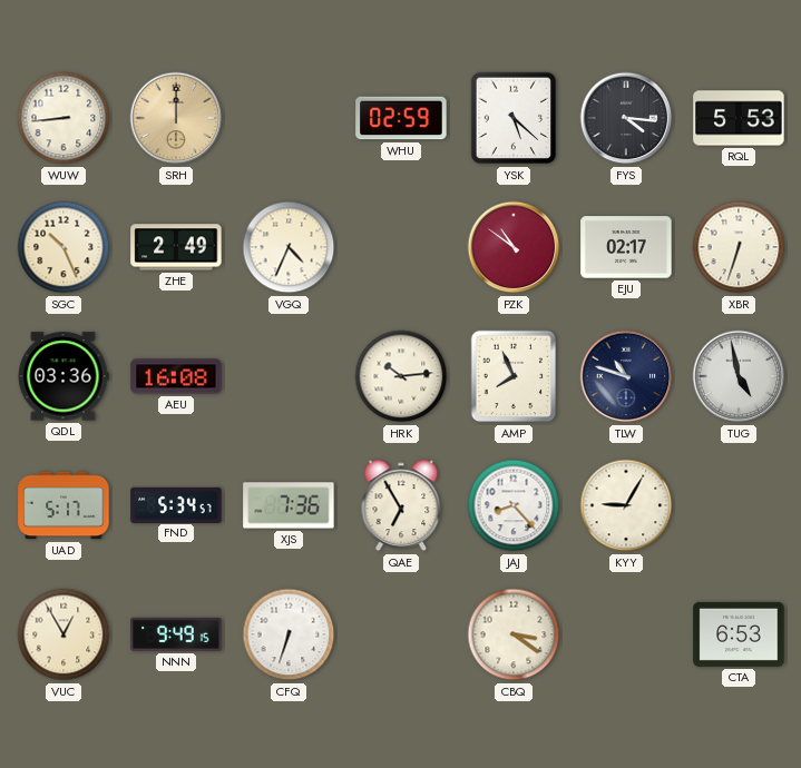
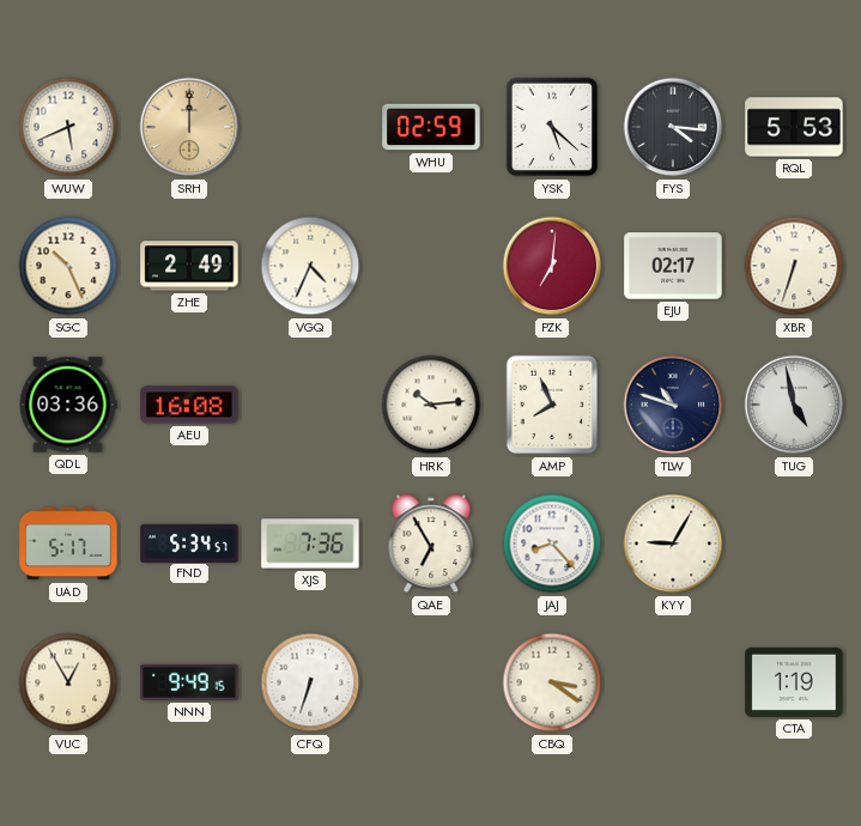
WUW: 8:44 -> 5:41 (68, 127)
PZK: 10:51 -> 7:01 (552, 266)
CTA: 6:53 -> 1:19 (794, 682)
